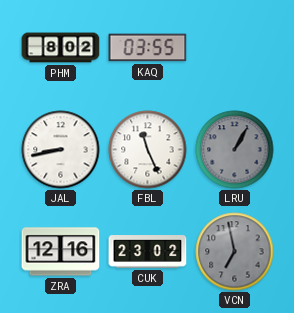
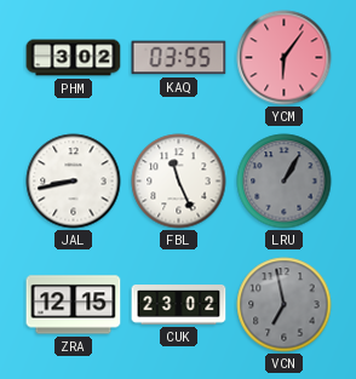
PHM: 8:02 -> 3:02 (74, 58)
YCM: none -> 6:06 (285, 58)
ZRA: 12:16 -> 12:15 (74, 305)
